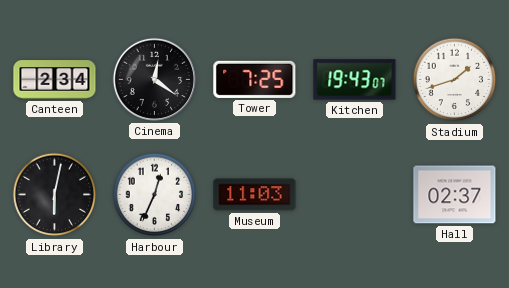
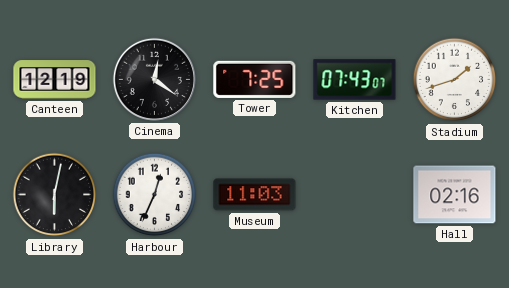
Canteen: 2:34 -> 12:19 (55, 80)
Kitchen: 19:43 -> 07:43 (355, 80)
Hall: 02:37 -> 02:16 (455, 195)
